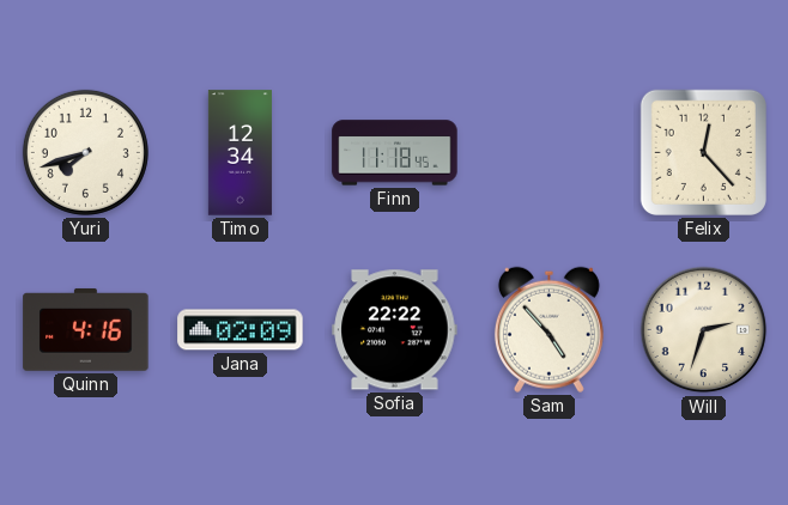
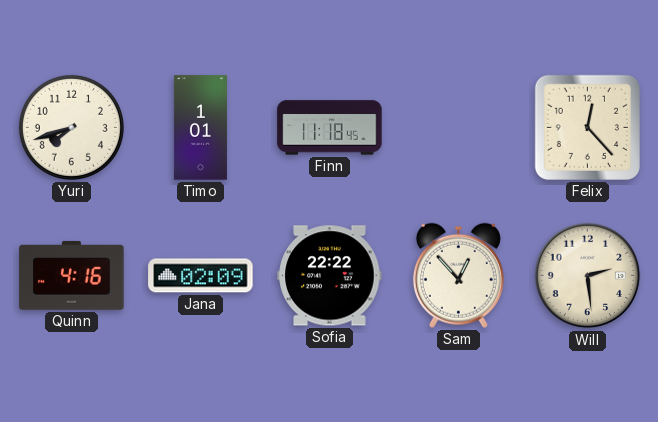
Timo: 12:34 -> 1:01 (200, 128)
Sam: 4:53 -> 12:53 (458, 275)
Will: 2:33 -> 2:29 (588, 276)
